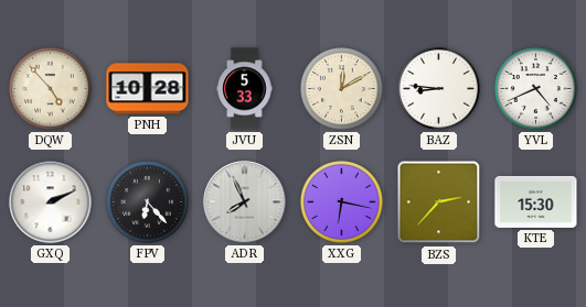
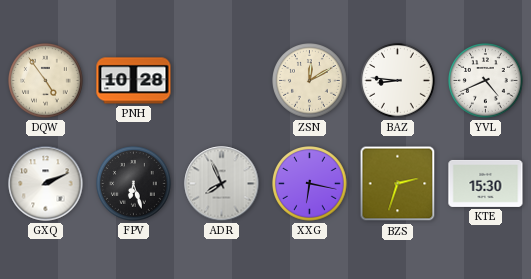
DQW: 4:53 -> 4:54 (46, 81)
JVU: 5:33 -> none (245, 89)
FPV: 6:23 -> 6:27 (134, 184)
BZS: 2:37 -> 2:33 (398, 184)
